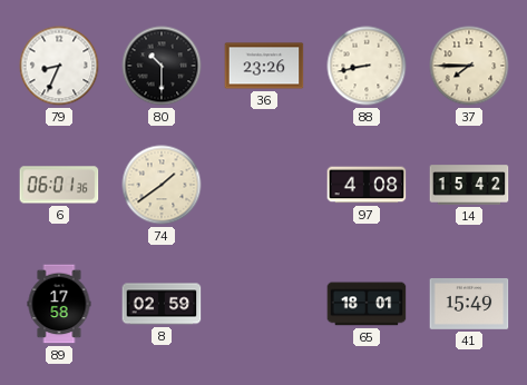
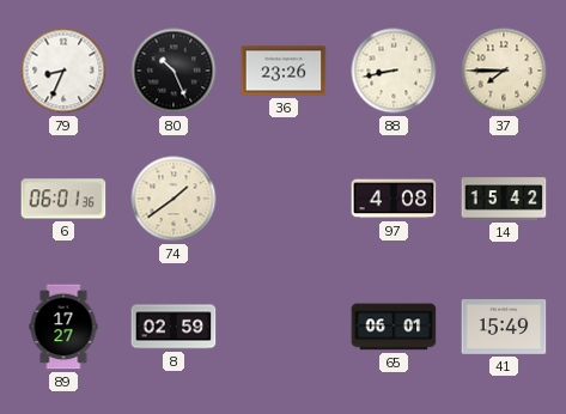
80: 10:30 -> 10:26 (174, 71)
89: 17:58 -> 17:27 (63, 327)
65: 18:01 -> 06:01 (394, 327)
